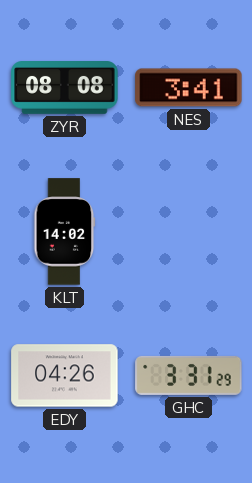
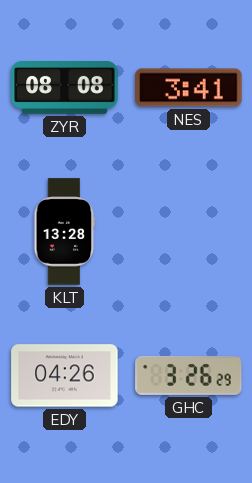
KLT: 14:02 -> 13:28 (65, 232)
GHC: 3:31 -> 3:26 (189, 375)
